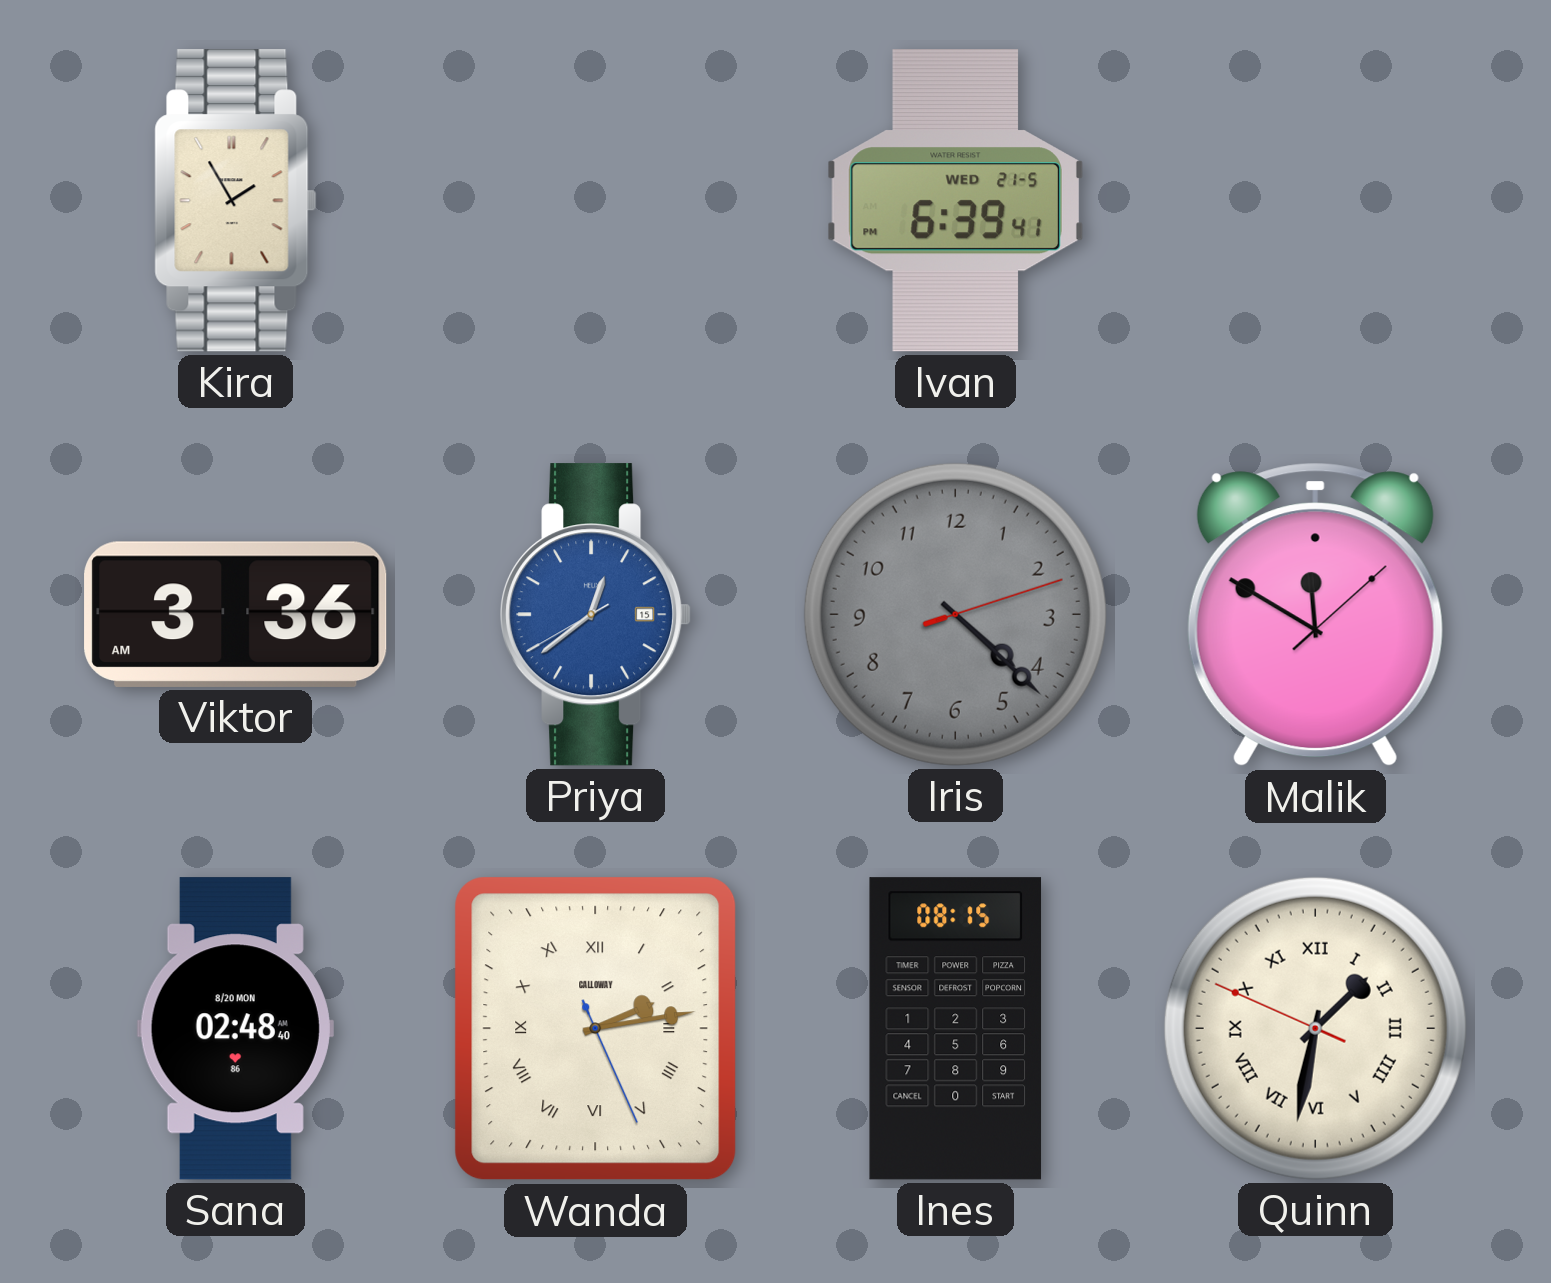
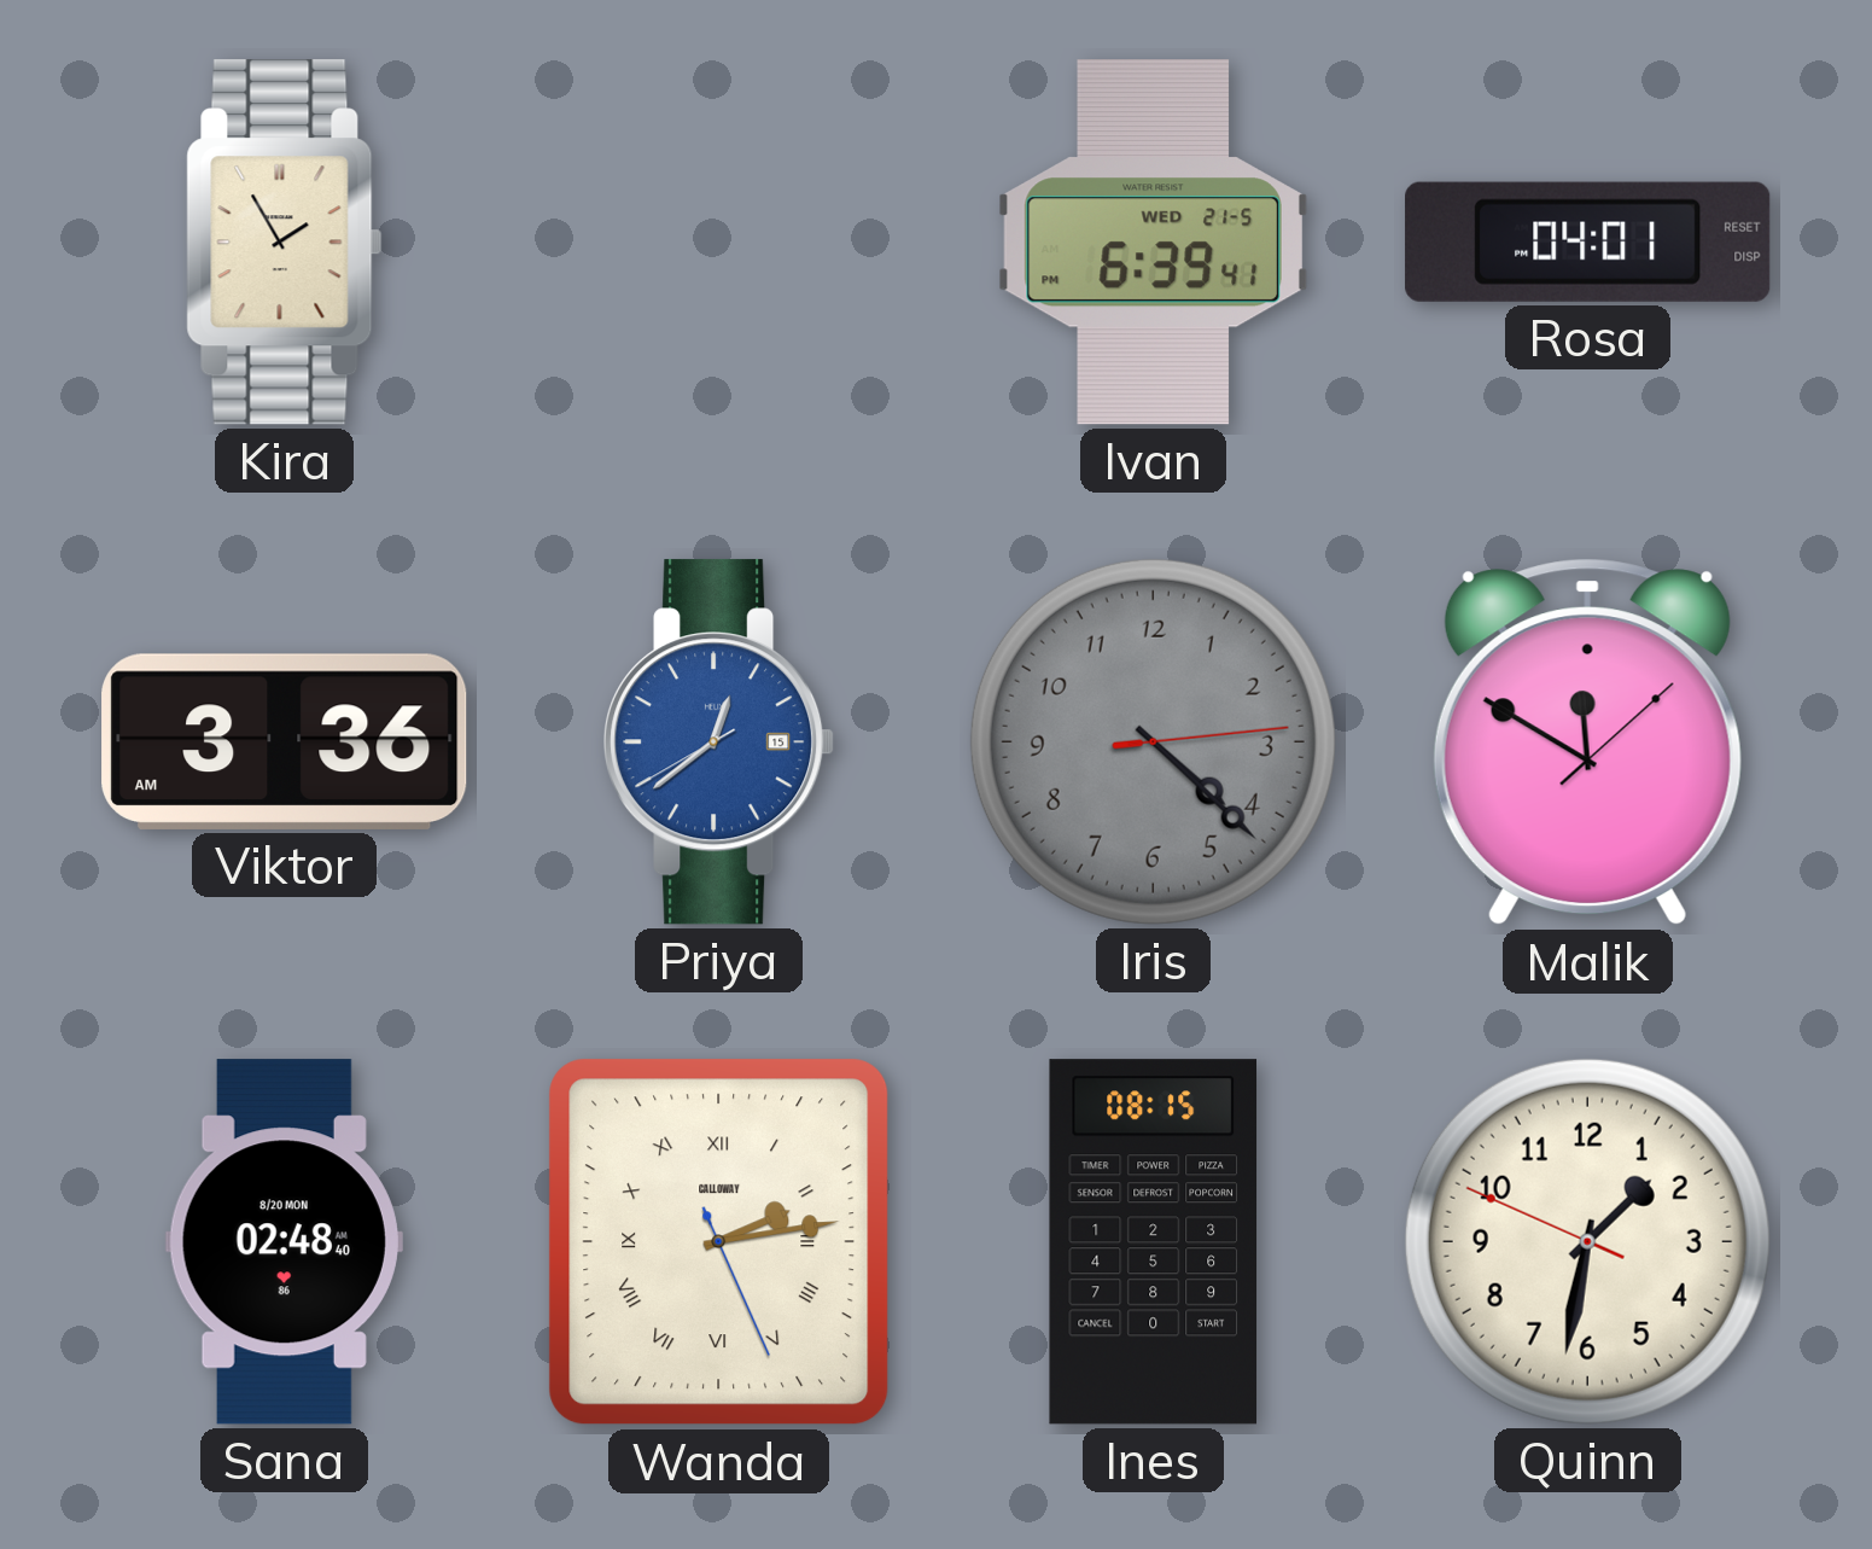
Rosa: none -> 04:01 (1588, 241)
Iris: 4:22:12 -> 4:22:14 (1153, 741)
Quinn numerals: Roman -> Arabic (1587, 1241)
